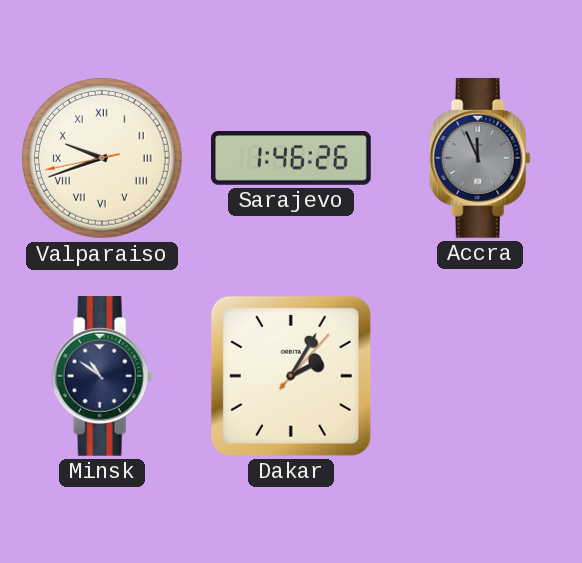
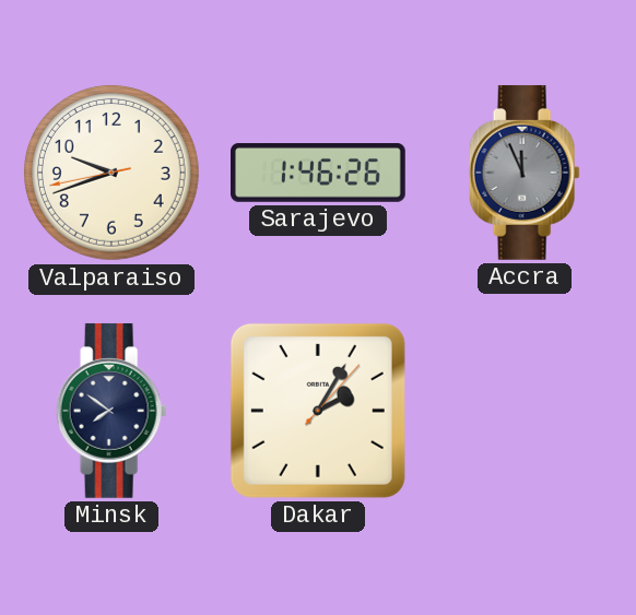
Valparaiso numerals: Roman -> Arabic (111, 173)
Minsk: 10:51 -> 7:51 (111, 411)
